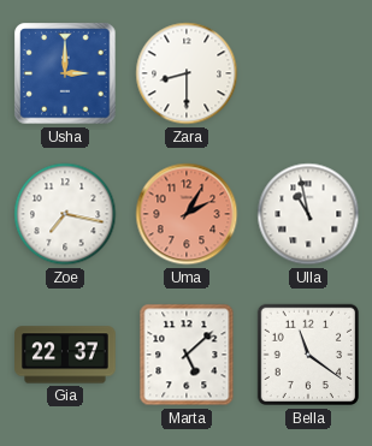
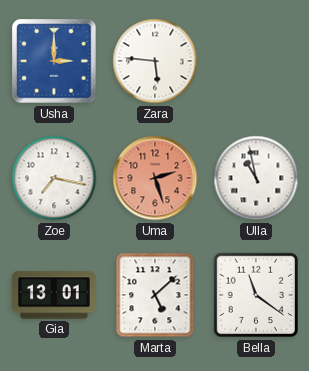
Zara: 8:30 -> 5:46 (155, 61)
Uma: 2:05 -> 2:27 (155, 178)
Gia: 22:37 -> 13:01 (55, 295)
